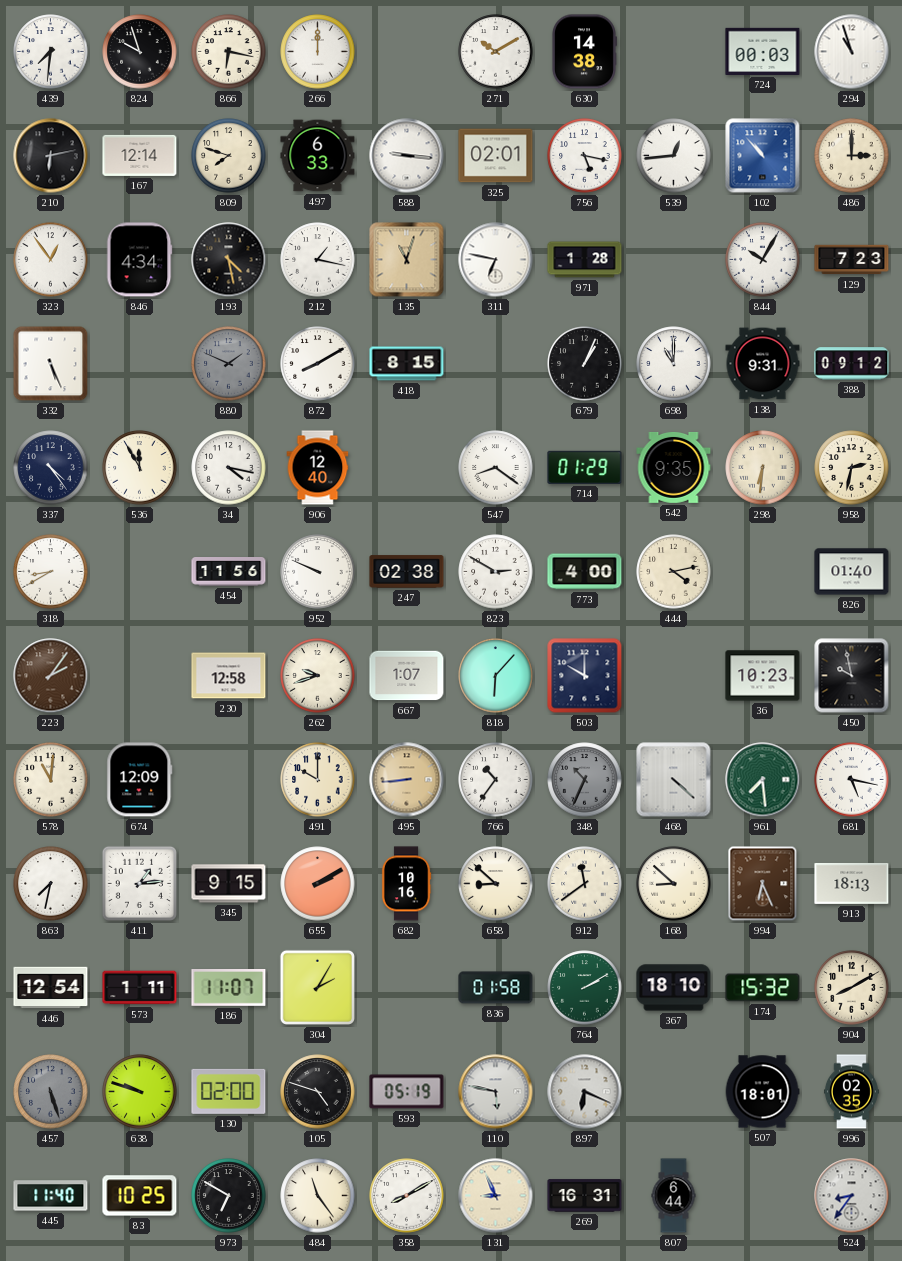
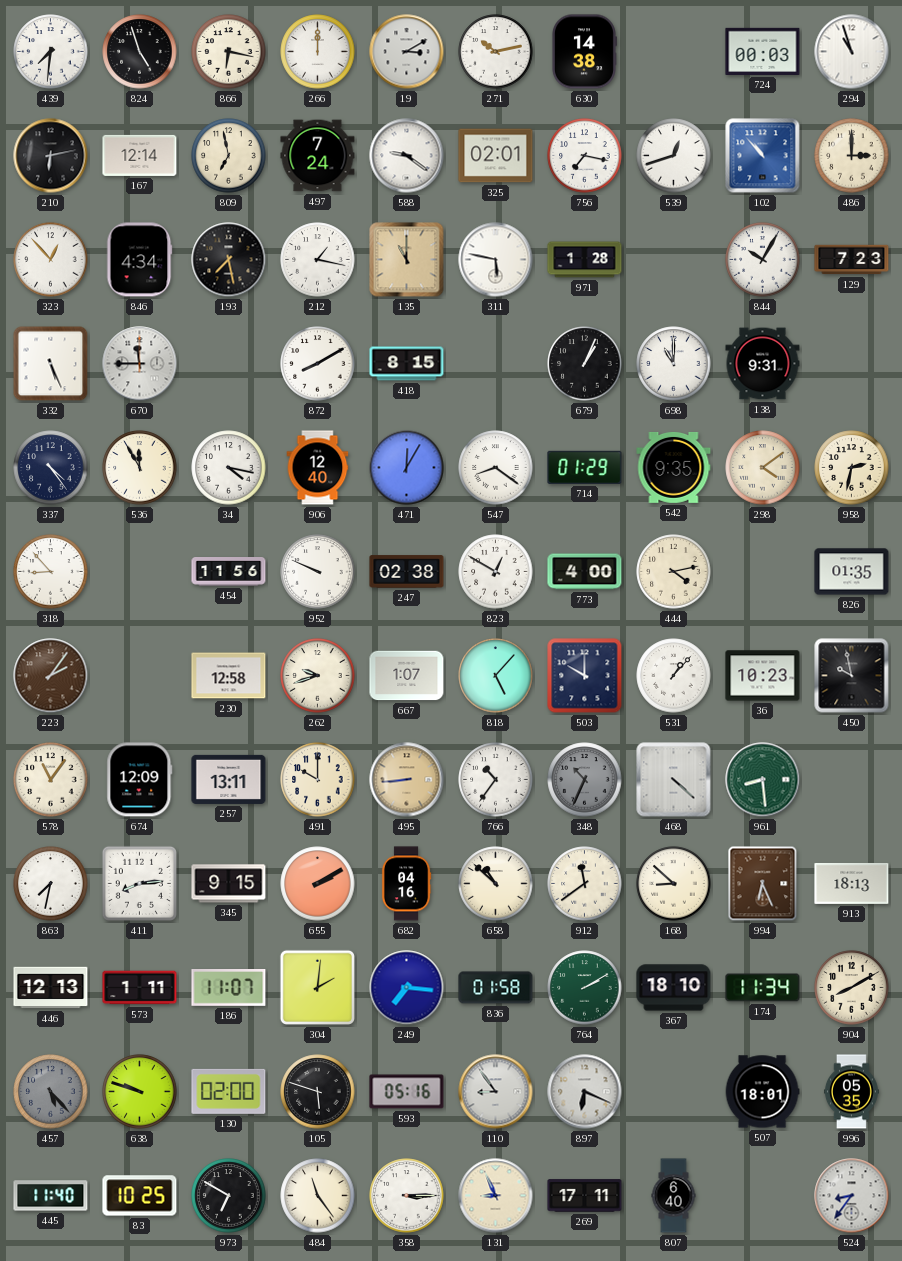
824: 9:57 -> 4:57 (140, 52)
19: none -> 3:10 (407, 52)
271: 10:10 -> 10:13 (496, 52)
809: 7:48 -> 6:58 (229, 156)
497: 6:33 -> 7:24 (318, 156)
588: 9:16 -> 9:21 (407, 156)
756: 5:17 -> 7:17 (585, 156)
539: 12:44 -> 12:42 (674, 156)
323: 12:54 -> 12:53 (51, 260)
193: 4:28 -> 7:28 (229, 260)
135: 11:03 -> 11:00 (407, 260)
311: 6:47 -> 5:47 (496, 260)
670: none -> 11:45 (140, 364)
880: 1:49 -> none (229, 364)
388: 09:12 -> none (852, 364)
471: none -> 12:05 (407, 468)
298: 6:31 -> 4:09 (763, 468)
318: 8:40 -> 8:53 (51, 572)
823: 2:50 -> 12:50 (496, 572)
826: 01:40 -> 01:35 (852, 572)
818: 6:07 -> 5:07 (496, 676)
531: none -> 1:07 (674, 676)
578: 11:01 -> 11:06 (51, 780)
257: none -> 13:11 (229, 779)
961: 7:29 -> 8:29 (763, 780)
681: 5:17 -> none (852, 780)
411: 1:14 -> 8:14 (139, 883)
682: 10:16 -> 04:16 (406, 884)
658: 8:52 -> 10:52 (496, 884)
446: 12:54 -> 12:13 (51, 988)
304: 2:05 -> 2:01 (317, 987)
249: none -> 7:16 (407, 988)
174: 15:32 -> 11:34 (763, 988)
457: 5:27 -> 5:23 (51, 1092)
105: 4:48 -> 5:48 (318, 1092)
593: 05:19 -> 05:16 (407, 1092)
110: 5:47 -> 8:54 (496, 1092)
996: 02:35 -> 05:35 (851, 1092)
358: 8:10 -> 3:15 (407, 1196)
269: 16:31 -> 17:11 (585, 1196)
807: 6:44 -> 6:40 (674, 1196)
